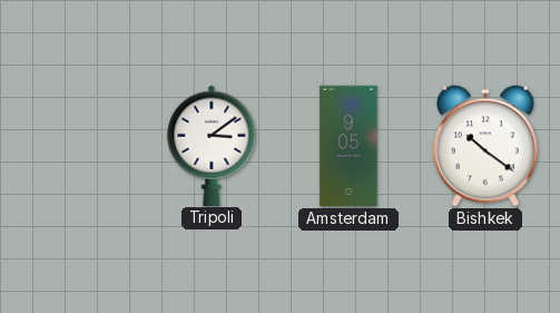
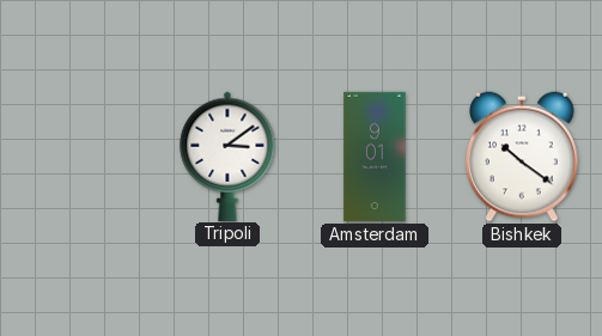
Amsterdam: 9:05 -> 9:01 (375, 157)
